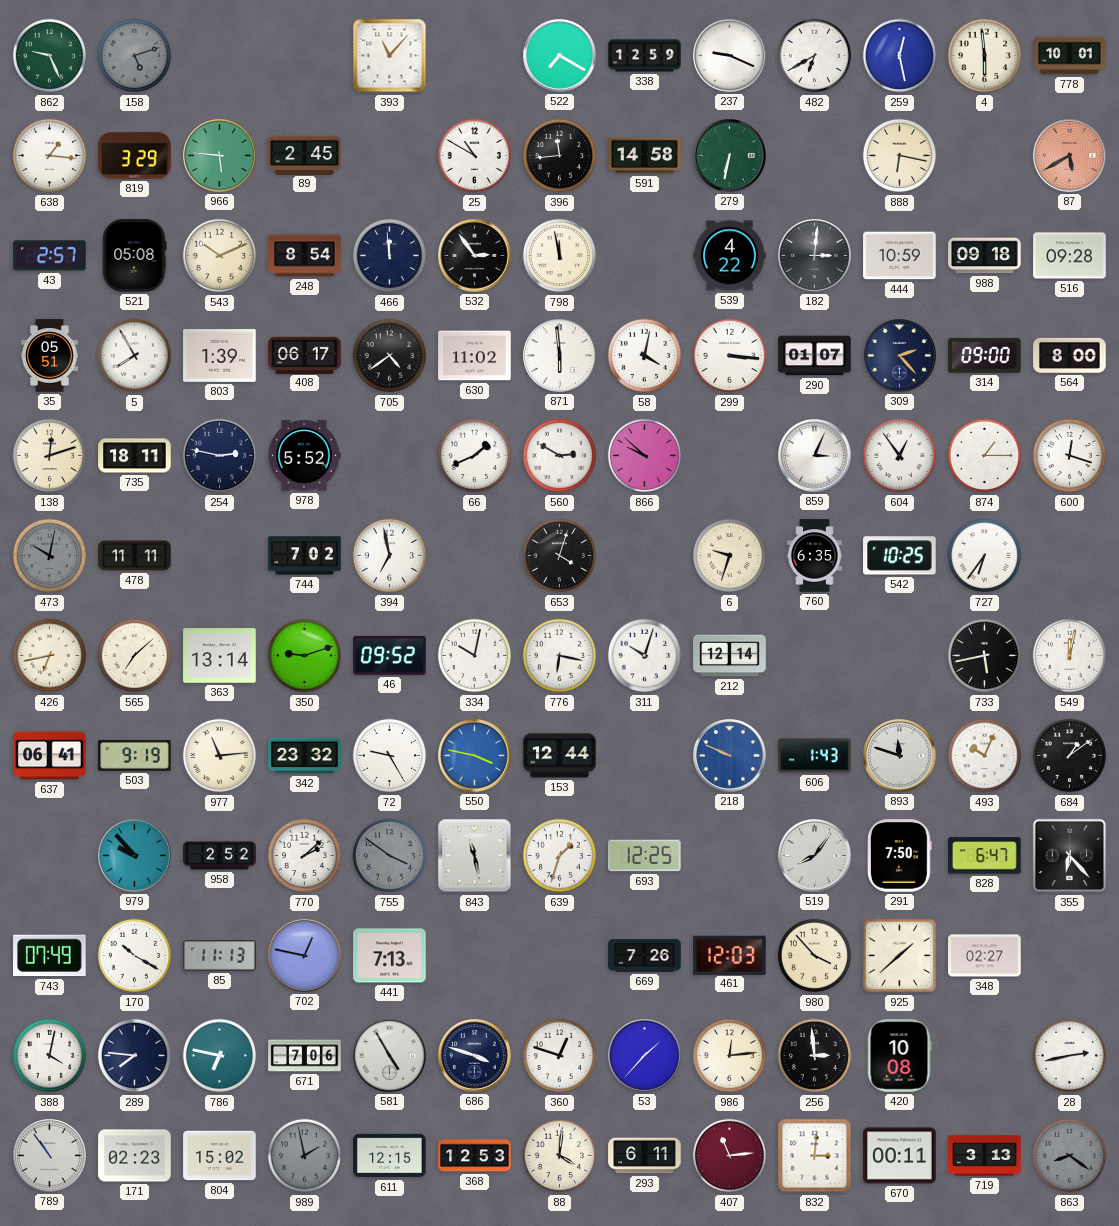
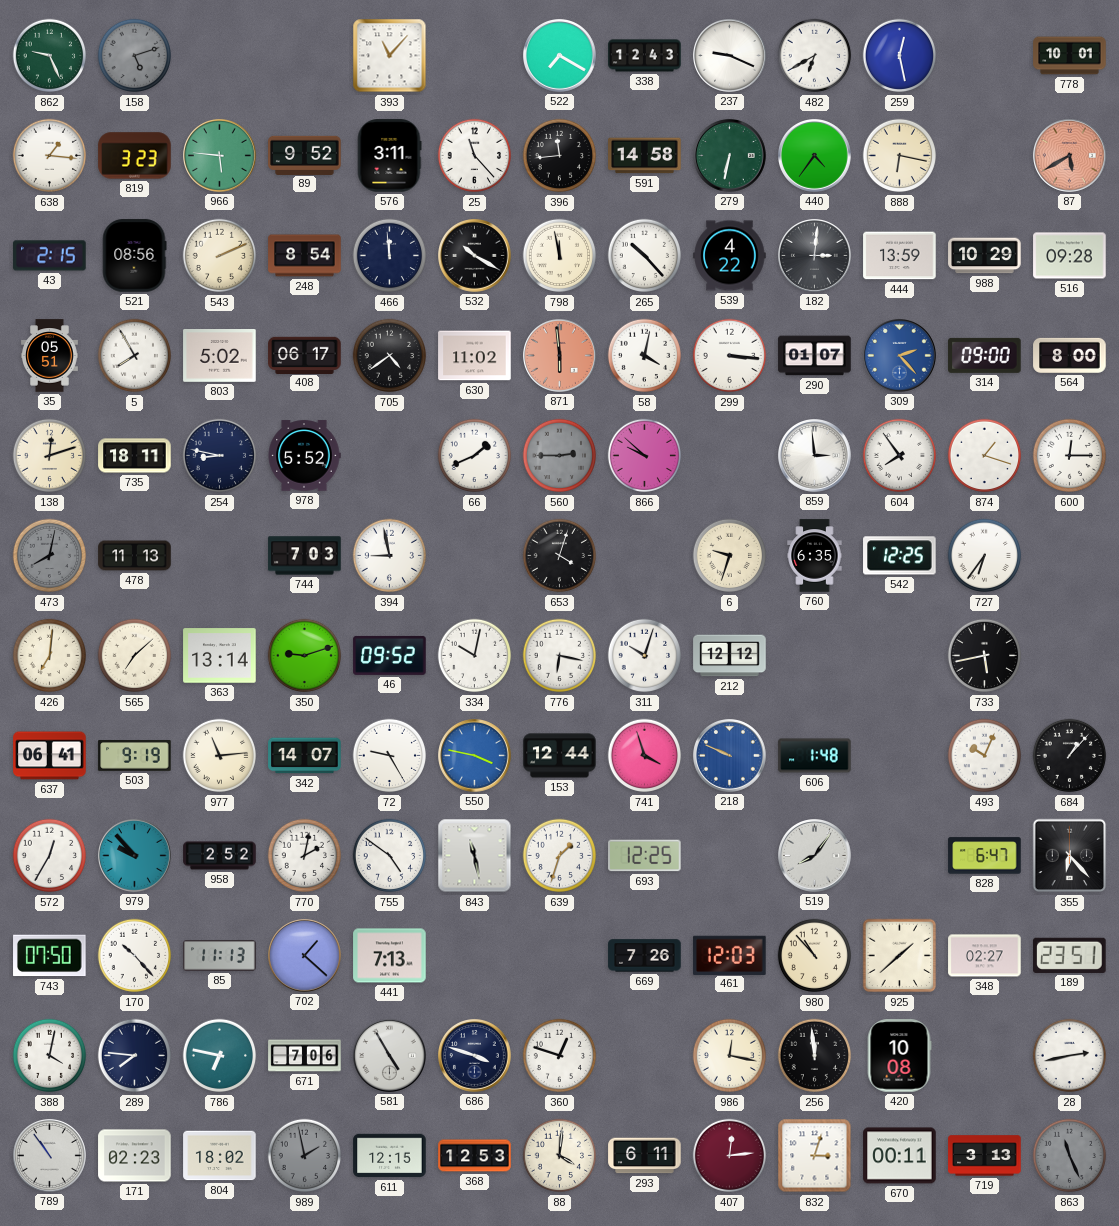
338: 12:59 -> 12:43 (645, 56)
4: 5:59 -> none (985, 56)
819: 3:29 -> 3:23 (135, 156)
89: 2:45 -> 9:52 (305, 155)
576: none -> 3:11 (389, 156)
25: 10:50 -> 11:23 (475, 156)
440: none -> 4:36 (815, 156)
43: 2:57 -> 2:15 (50, 256)
521: 05:08 -> 08:56 (134, 256)
543: 10:11 -> 2:11 (220, 256)
532: 2:54 -> 10:20 (475, 256)
265: none -> 10:23 (645, 256)
444: 10:59 -> 13:59 (900, 256)
988: 09:18 -> 10:29 (985, 256)
803: 1:39 -> 5:02 (220, 356)
871 dial: white -> salmon (560, 356)
309 dial: navy -> blue (900, 356)
254: 2:47 -> 8:47 (220, 456)
560: 2:50 -> 2:45 (560, 456)
560 dial: white -> grey (560, 456)
859: 3:04 -> 2:59 (815, 456)
604: 12:54 -> 7:54 (900, 456)
874: 1:15 -> 1:18 (985, 456)
600: 12:18 -> 12:15 (1070, 456)
473: 10:02 -> 8:02 (50, 556)
478: 11:11 -> 11:13 (135, 556)
744: 7:02 -> 7:03 (305, 556)
394: 6:58 -> 8:58 (390, 556)
542: 10:25 -> 12:25 (900, 556)
426: 6:43 -> 7:01 (50, 656)
212: 12:14 -> 12:12 (730, 656)
549: 12:02 -> none (1070, 656)
342: 23:32 -> 14:07 (305, 756)
741: none -> 3:57 (645, 756)
606: 1:43 -> 1:48 (815, 756)
893: 11:48 -> none (900, 756)
684: 1:09 -> 1:07 (1070, 756)
572: none -> 12:35 (50, 856)
770: 2:08 -> 2:02 (305, 856)
755: 3:51 -> 4:51 (390, 856)
755 dial: grey -> white (390, 856)
291: 7:50 -> none (899, 856)
743: 07:49 -> 07:50 (50, 956)
170: 10:20 -> 10:23 (135, 956)
702: 12:47 -> 1:22 (305, 956)
980: 3:53 -> 10:53 (815, 956)
189: none -> 23:51 (1070, 955)
53: 1:37 -> none (645, 1056)
986: 12:14 -> 12:17 (730, 1056)
256: 2:59 -> 11:59 (815, 1056)
804: 15:02 -> 18:02 (220, 1156)
407: 11:14 -> 12:14 (730, 1156)
832: 3:01 -> 3:03 (815, 1156)
863: 8:21 -> 11:26 (1070, 1156)
